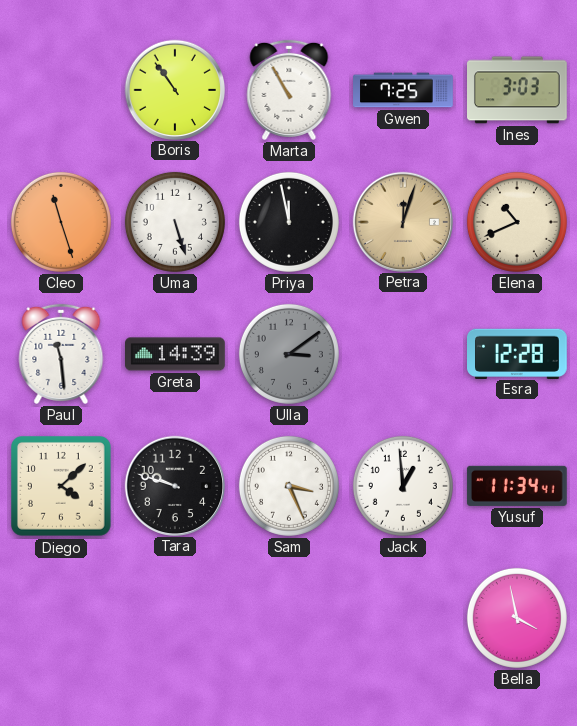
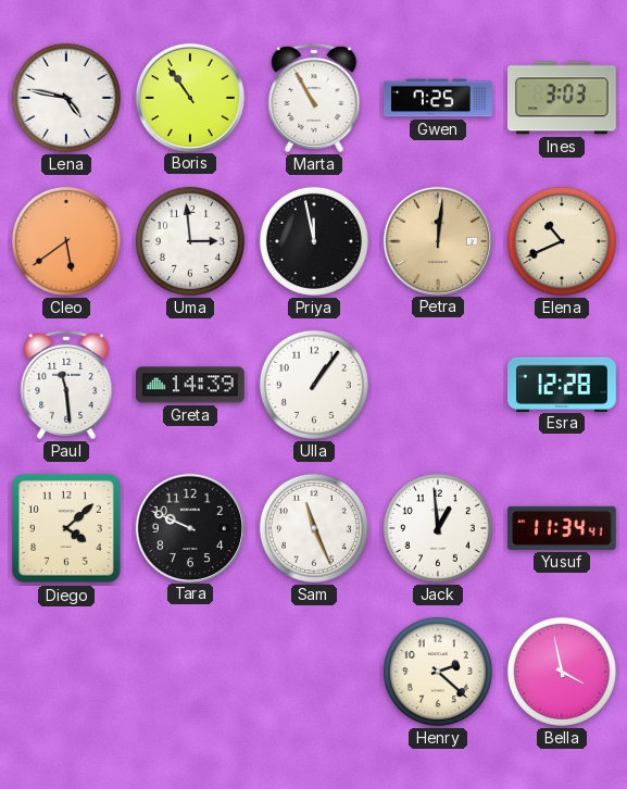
Lena: none -> 4:47 (66, 98)
Cleo: 11:27 -> 5:39 (66, 241)
Uma: 5:27 -> 2:59 (190, 241)
Petra: 12:03 -> 12:01 (437, 240)
Ulla: 3:09 -> 1:06 (314, 385)
Ulla dial: grey -> white (314, 385)
Tara: 9:48 -> 9:49 (189, 527)
Sam: 3:26 -> 11:26 (314, 528)
Henry: none -> 2:22 (438, 672)
